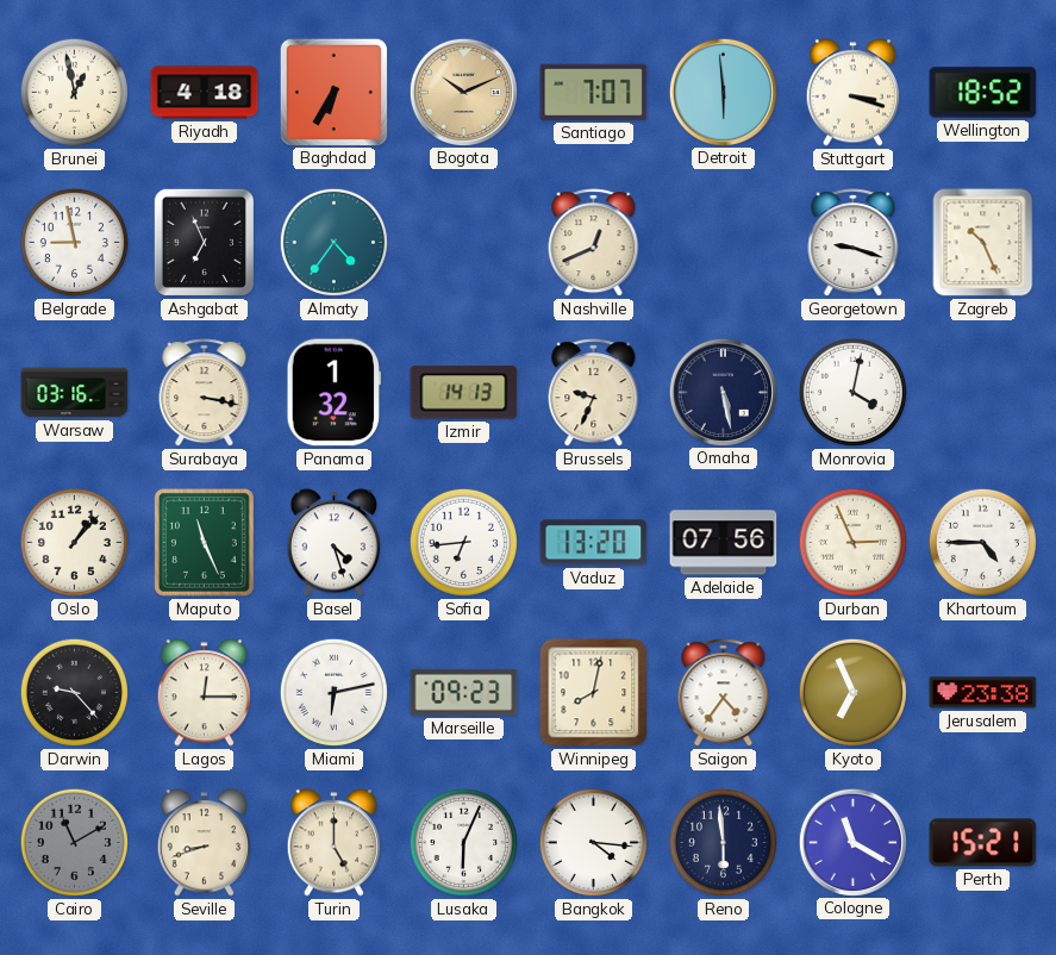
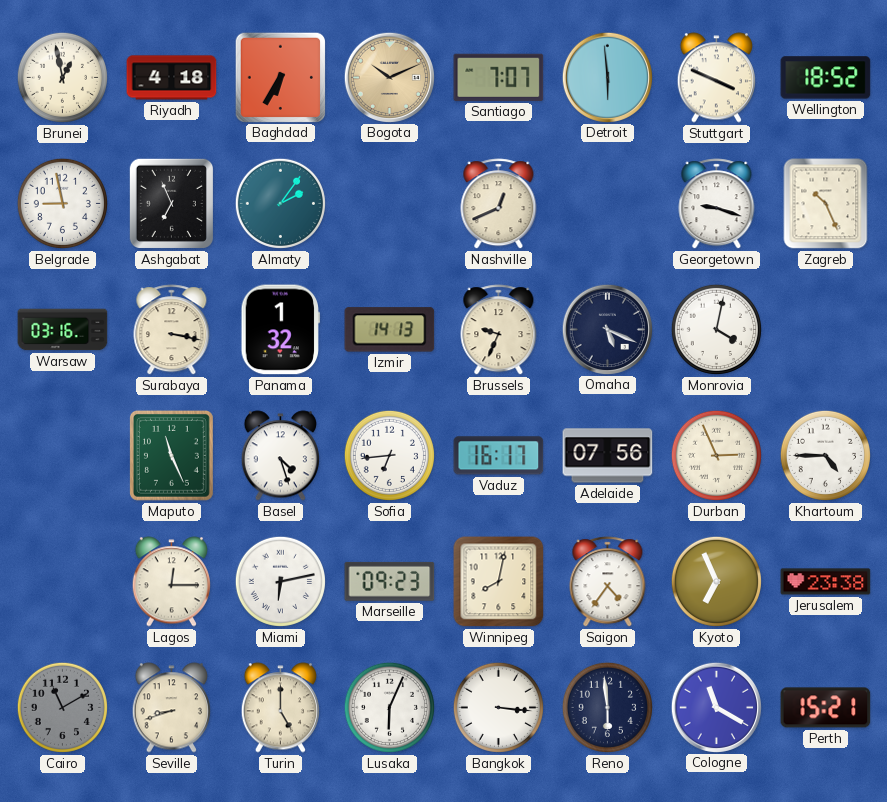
Stuttgart: 3:18 -> 3:49 (716, 78)
Almaty: 4:36 -> 2:06 (280, 203)
Omaha: 5:28 -> 5:19 (607, 329)
Oslo: 1:07 -> none (74, 542)
Vaduz: 13:20 -> 16:17 (499, 456)
Darwin: 9:23 -> none (74, 692)
Bangkok: 4:16 -> 3:16 (498, 707)
